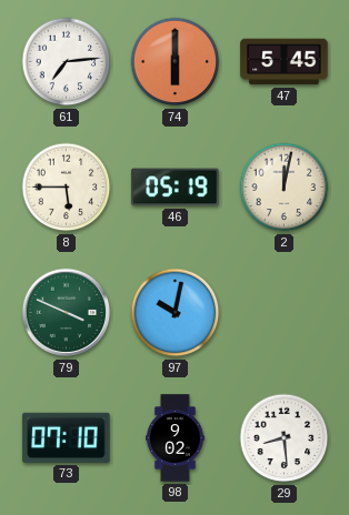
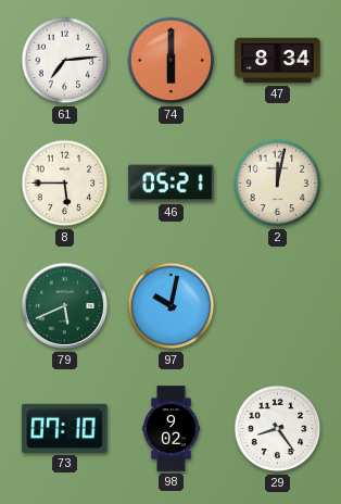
47: 5:45 -> 8:34 (278, 61)
46: 05:19 -> 05:21 (172, 184)
79: 3:49 -> 5:41 (65, 306)
29: 8:29 -> 8:24 (278, 429)
